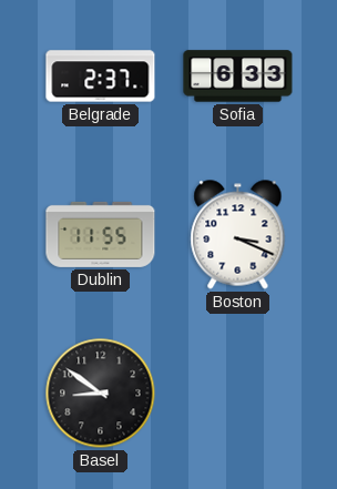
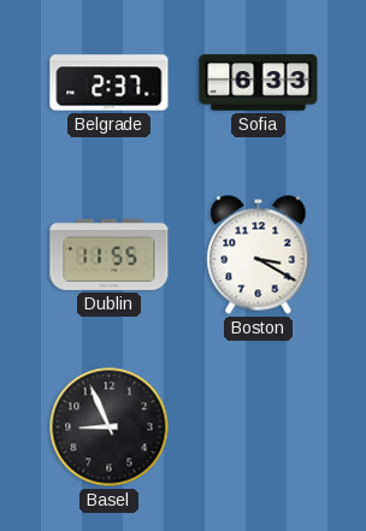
Boston: 3:19 -> 3:20 (259, 255)
Basel: 8:51 -> 8:56 (110, 427)
